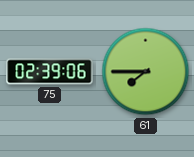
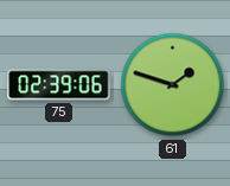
61: 7:45 -> 1:48 (173, 85)
